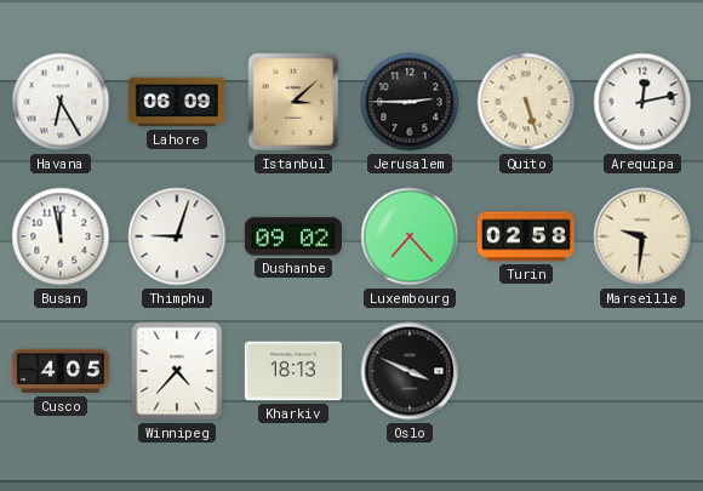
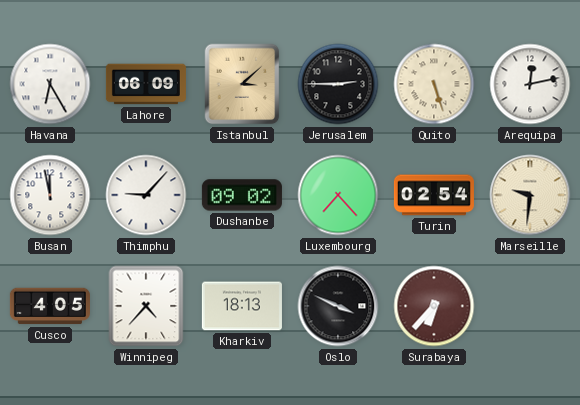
Thimphu: 9:03 -> 9:07 (146, 195)
Turin: 02:58 -> 02:54 (434, 195)
Surabaya: none -> 6:37 (434, 306)
